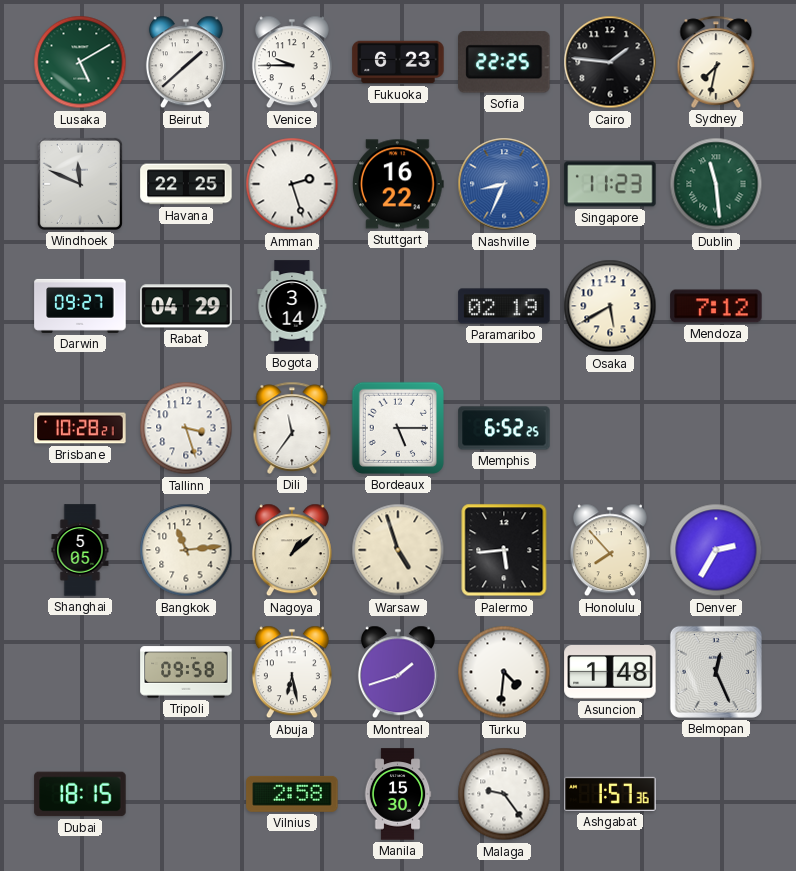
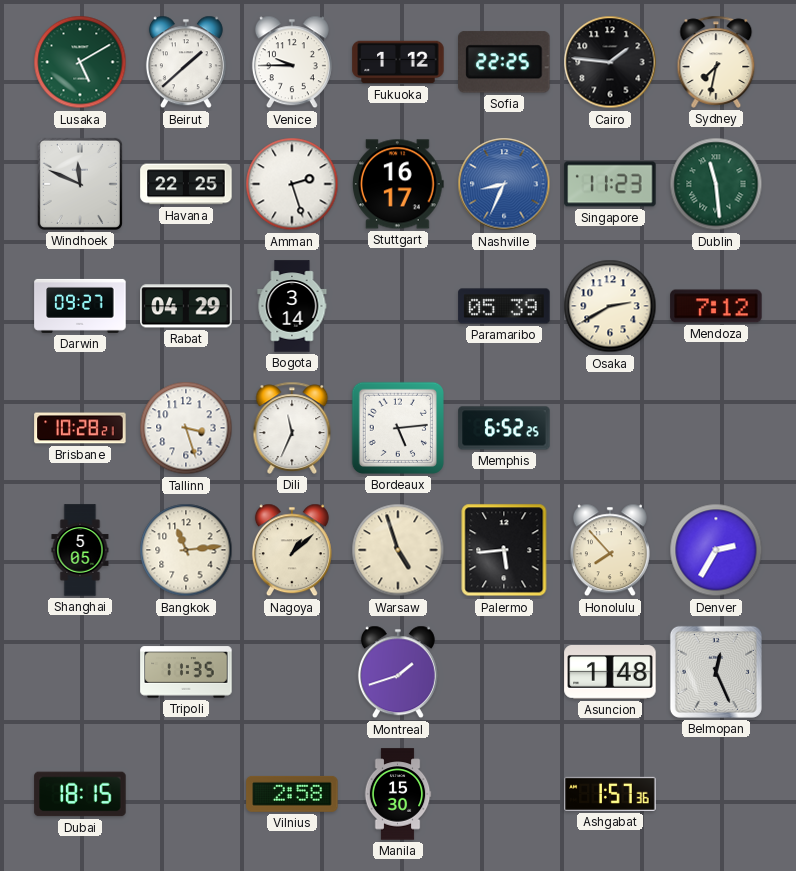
Fukuoka: 6:23 -> 1:12 (398, 62)
Stuttgart: 16:22 -> 16:17 (398, 184)
Paramaribo: 02:19 -> 05:39 (504, 306)
Osaka: 5:40 -> 2:40 (610, 306)
Dili: 11:36 -> 11:34 (292, 428)
Bordeaux: 5:15 -> 5:14 (398, 428)
Tripoli: 09:58 -> 11:35 (186, 672)
Abuja: 6:28 -> none (292, 672)
Turku: 4:31 -> none (504, 672)
Malaga: 9:24 -> none (504, 794)
